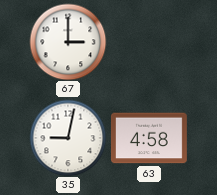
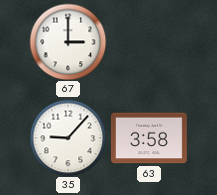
35: 9:02 -> 9:07 (68, 138)
63: 4:58 -> 3:58 (149, 138)
